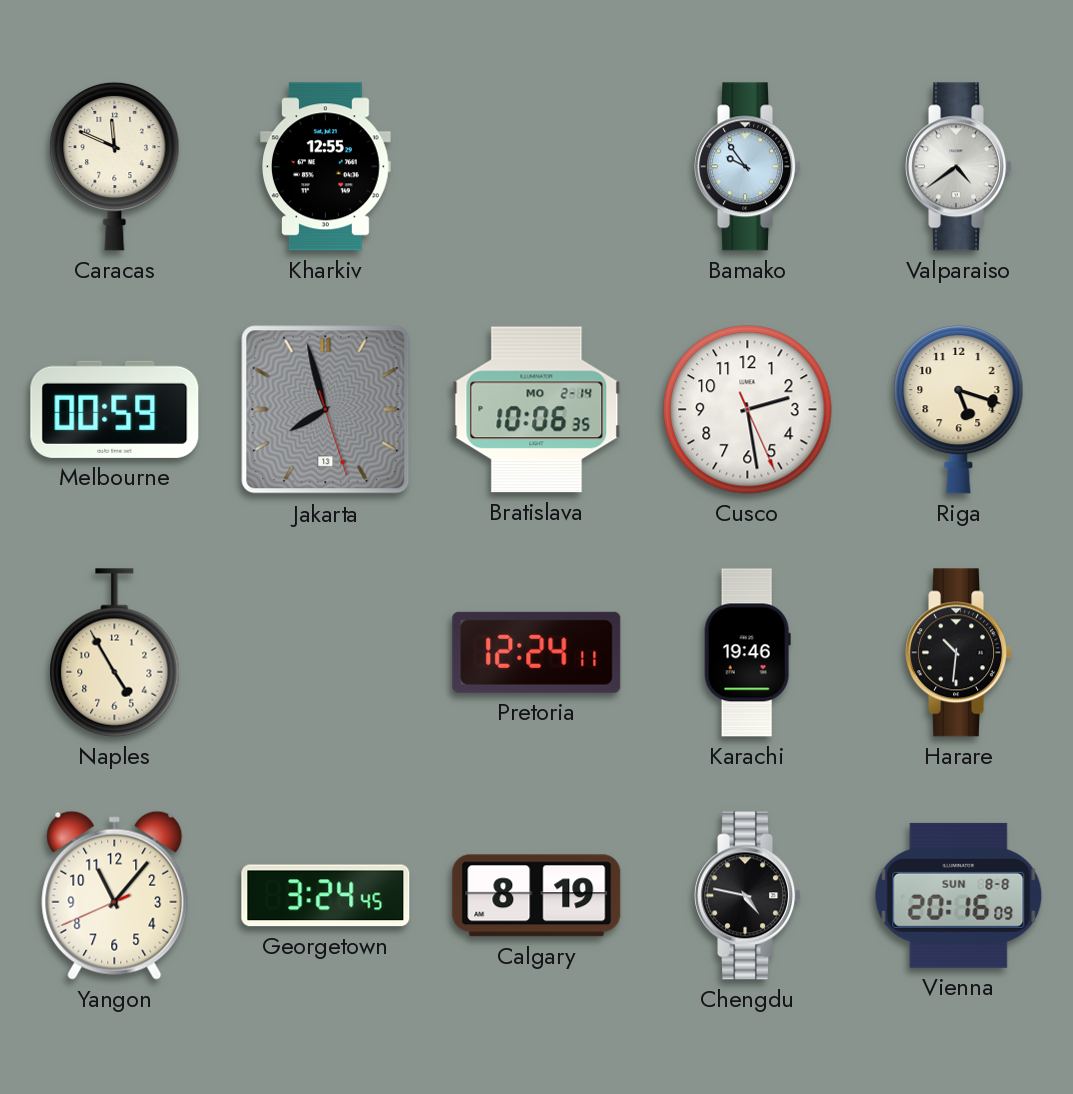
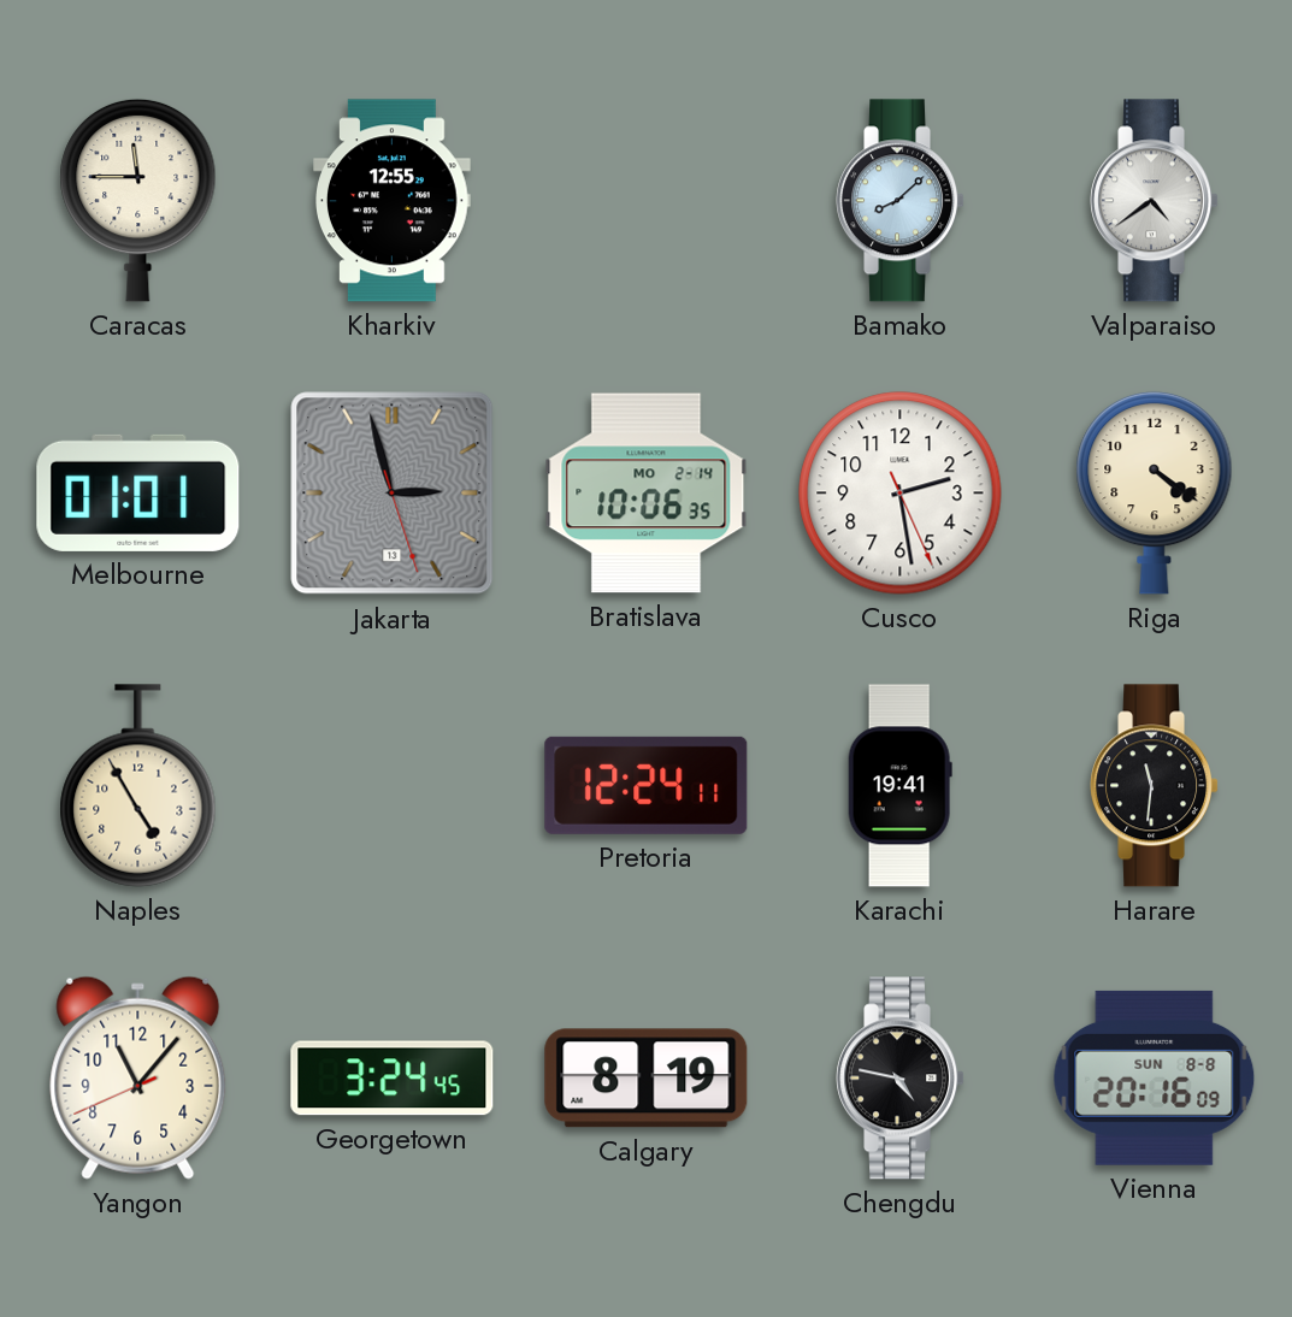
Caracas: 11:49 -> 11:45 (138, 200)
Bamako: 9:54 -> 8:08 (901, 201)
Melbourne: 00:59 -> 01:01 (138, 492)
Jakarta: 7:57 -> 2:57 (393, 494)
Riga: 5:18 -> 4:21 (1155, 492)
Karachi: 19:46 -> 19:41 (899, 786)
Harare: 10:31 -> 11:31 (1155, 786)
